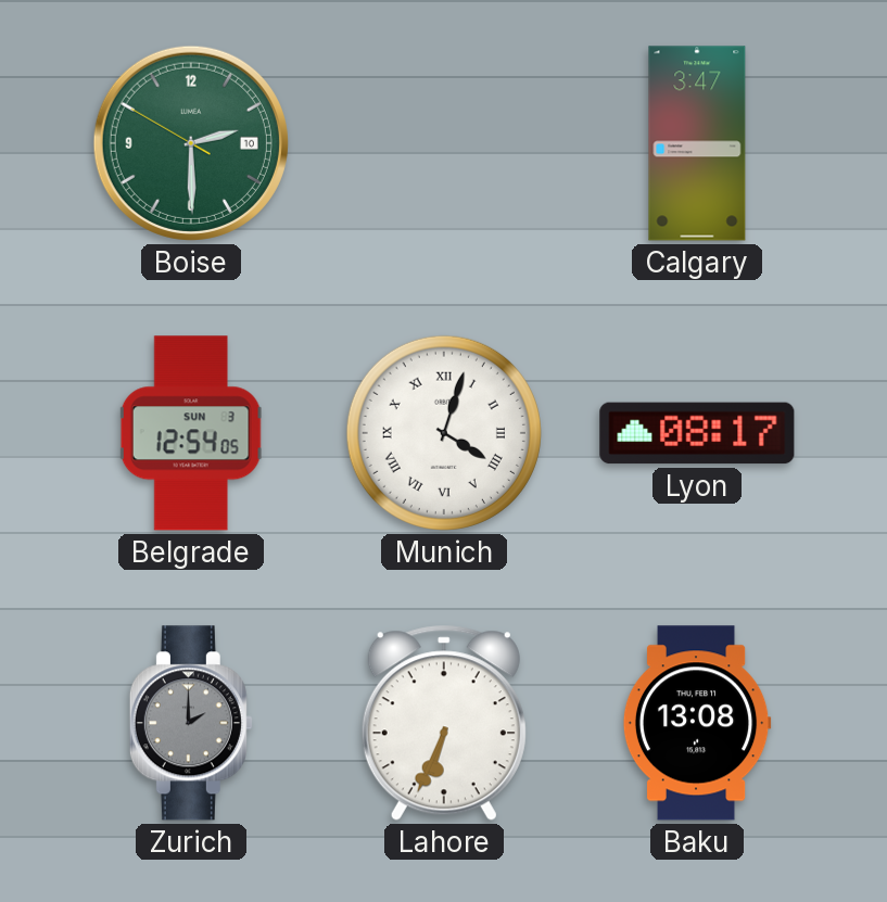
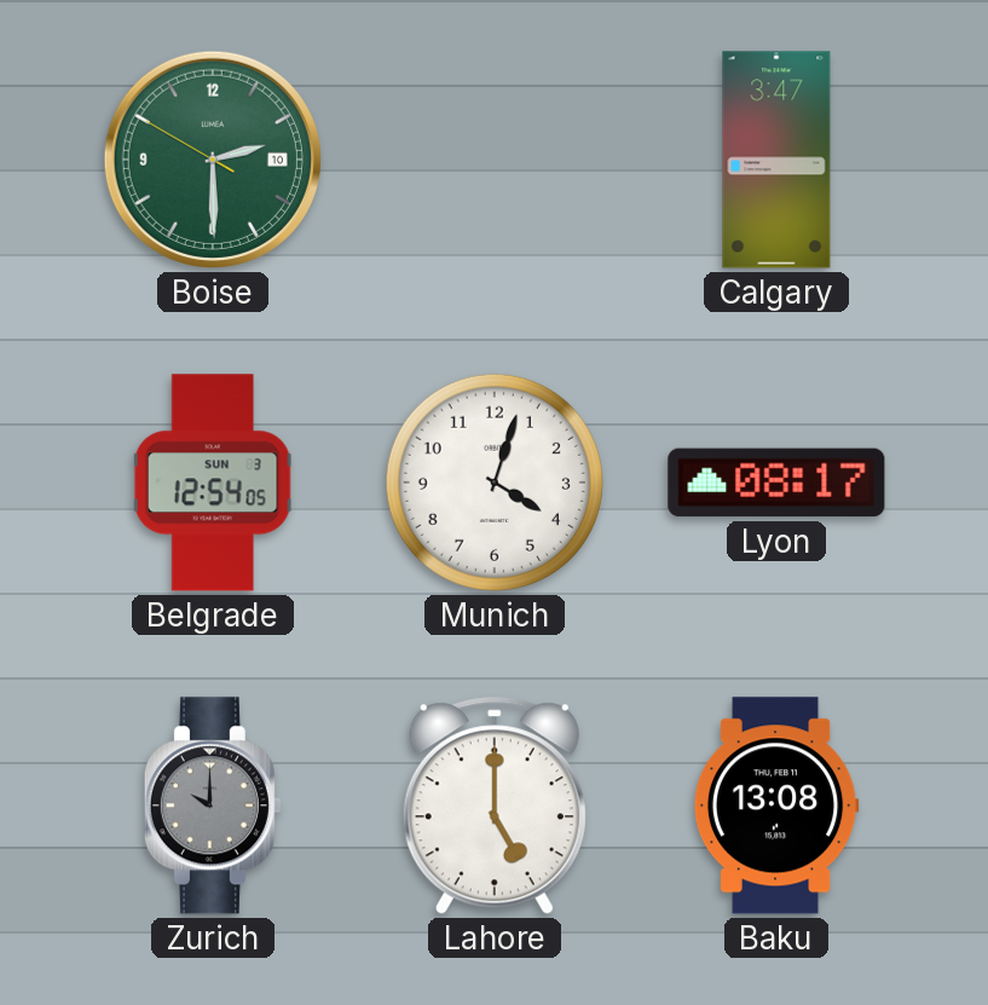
Munich numerals: Roman -> Arabic (495, 483)
Zurich: 2:00 -> 10:00 (213, 805)
Lahore: 6:34 -> 5:00 (495, 805)
